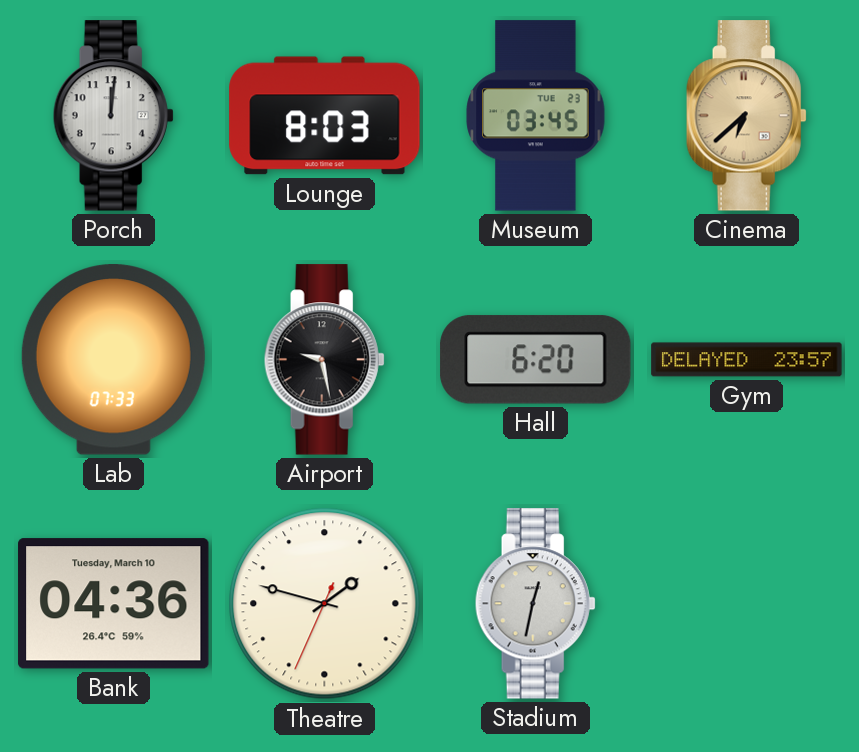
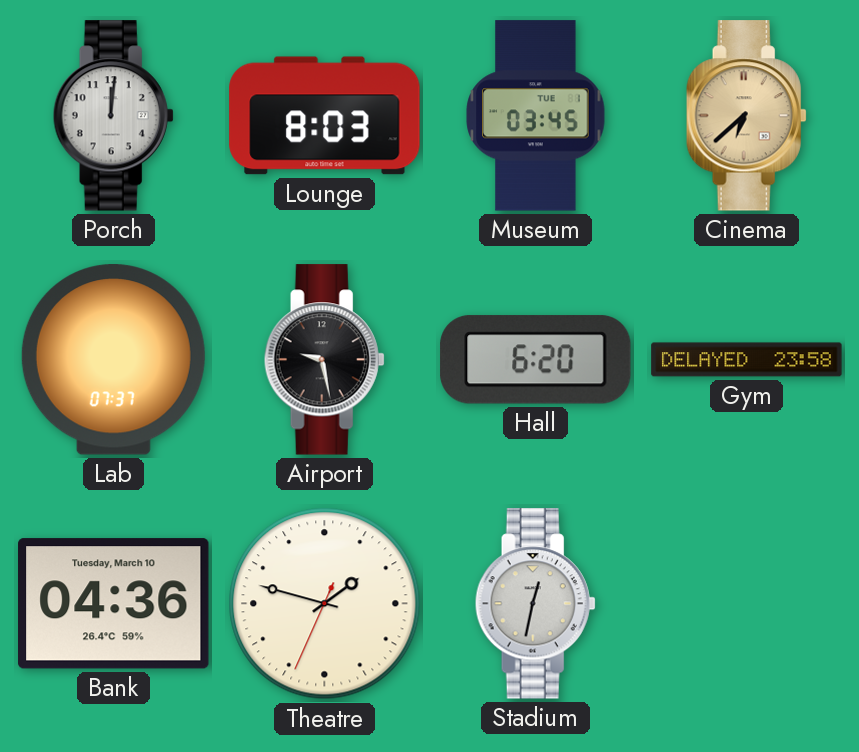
Museum date: TUE 23 -> TUE 1 (536, 116)
Lab: 07:33 -> 07:37 (113, 360)
Gym: 23:57 -> 23:58 (747, 360)
